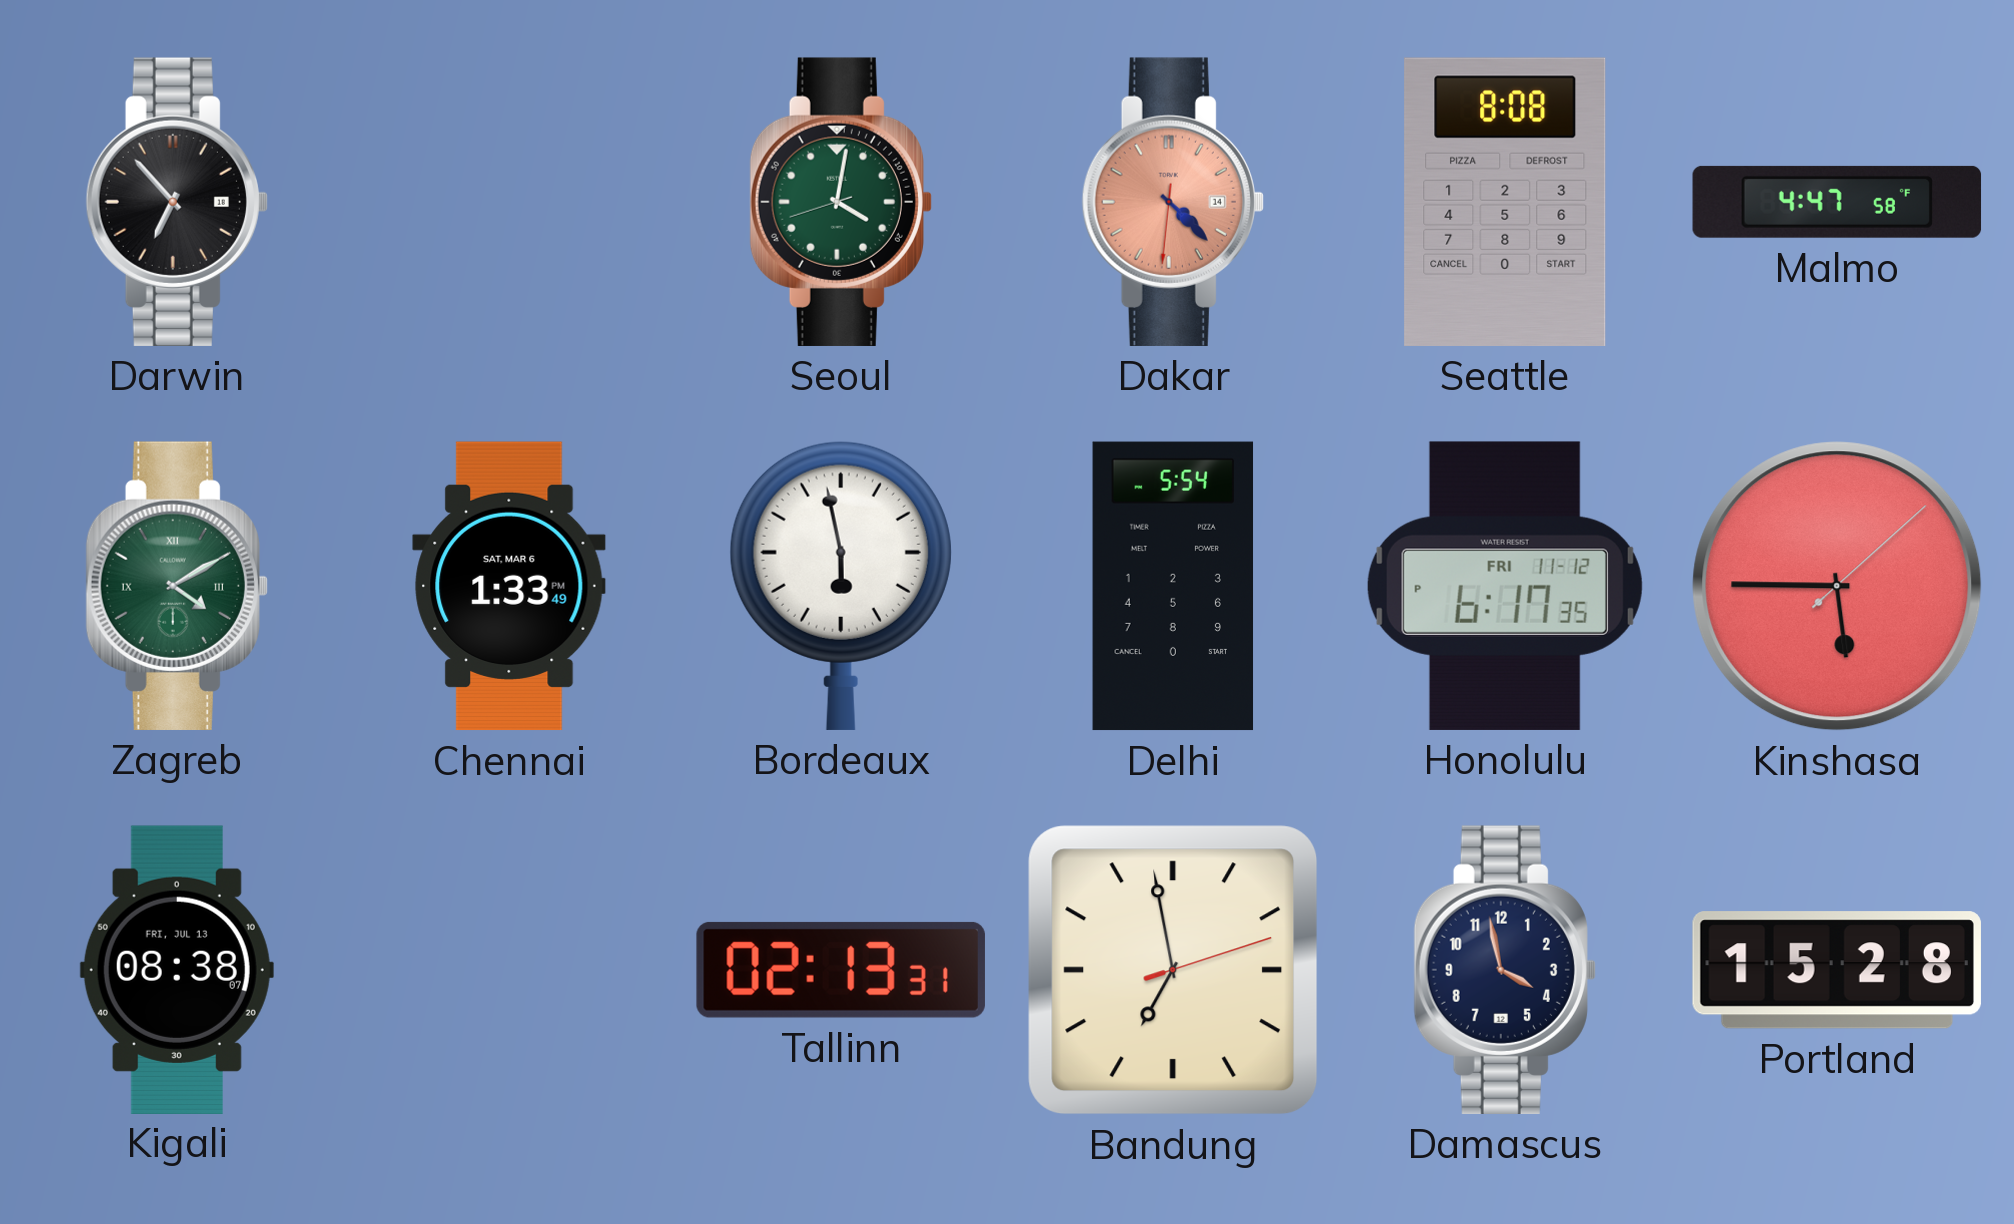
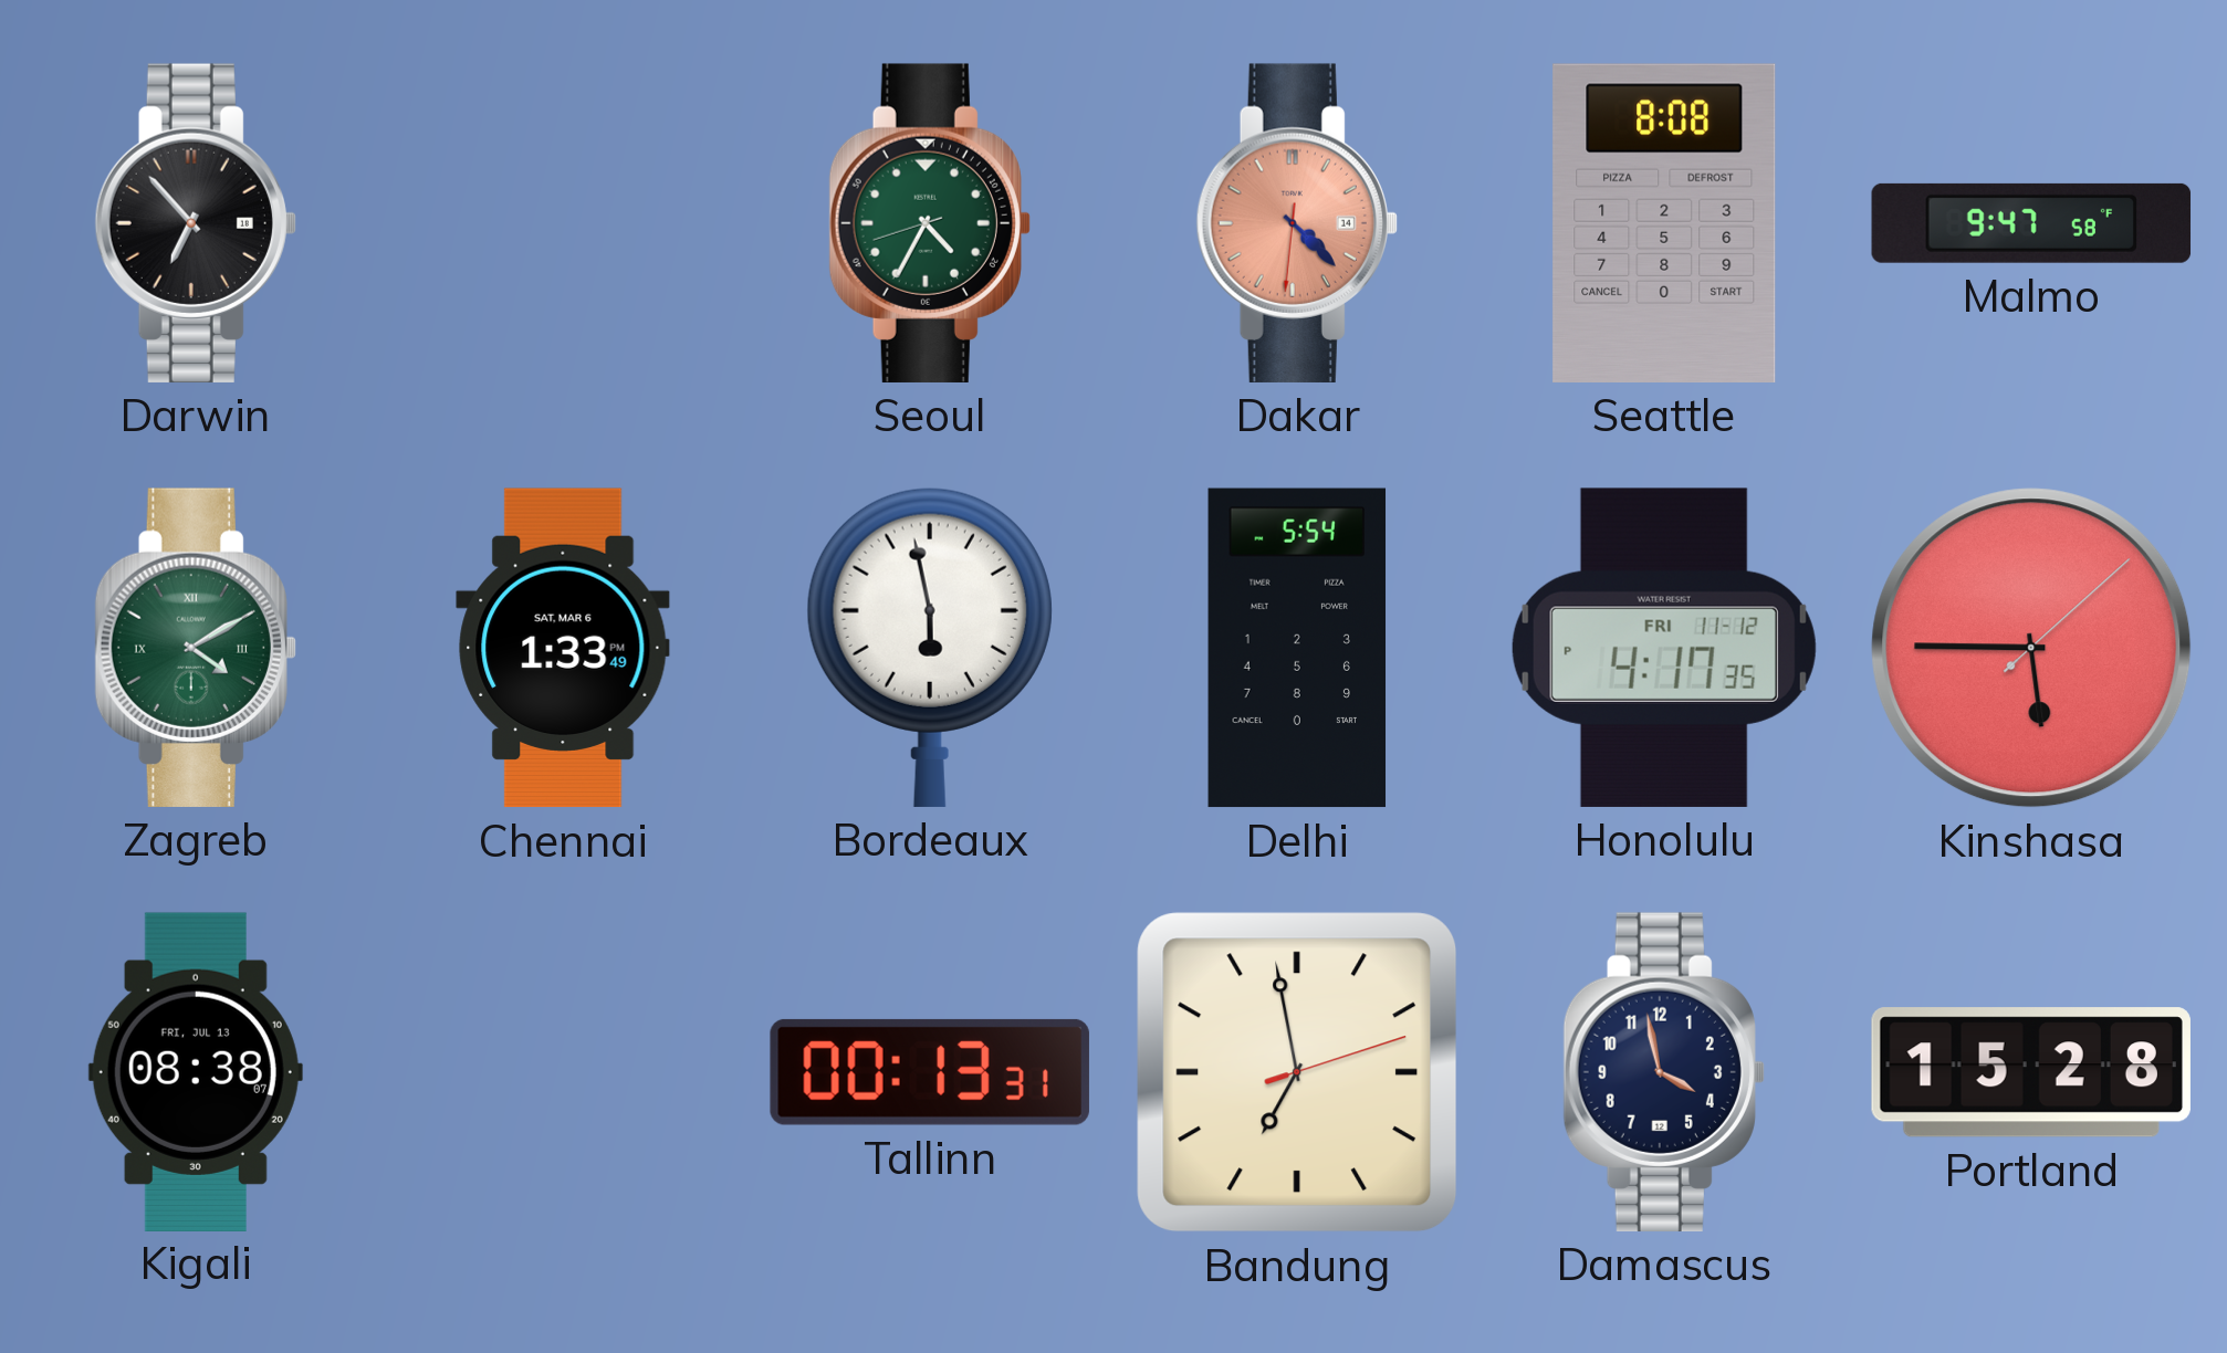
Seoul: 4:01 -> 4:34 (930, 223)
Malmo: 4:47 -> 9:47 (2031, 223)
Honolulu: 6:17 -> 4:17 (1664, 648)
Tallinn: 02:13 -> 00:13 (930, 1072)
